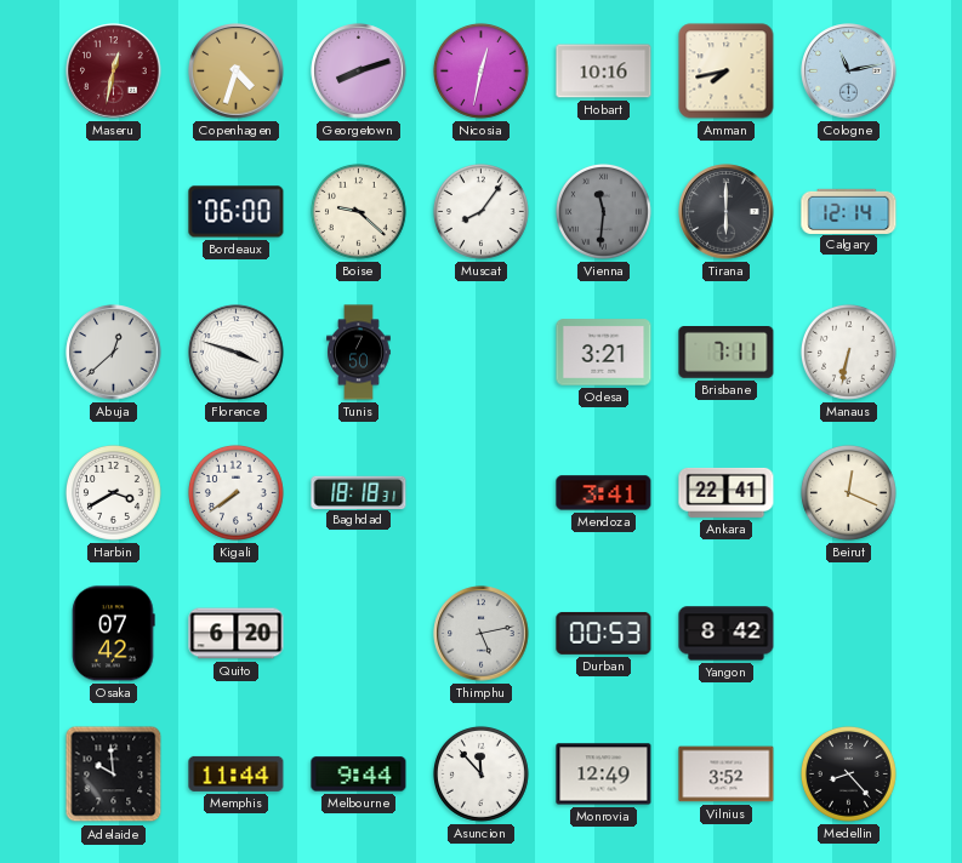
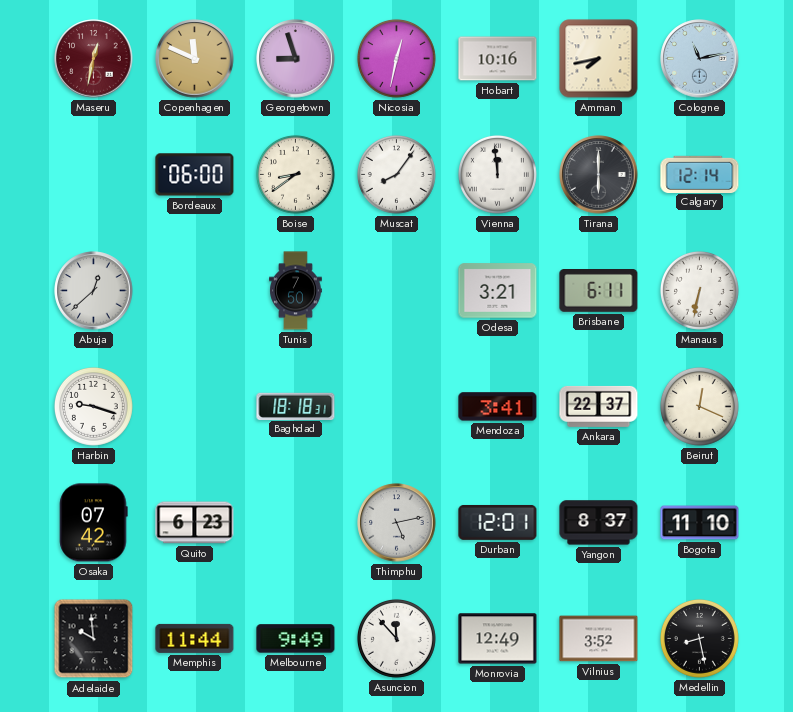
Copenhagen: 4:33 -> 11:49 (195, 59)
Georgetown: 8:12 -> 8:57 (296, 59)
Boise: 9:22 -> 8:39 (295, 174)
Vienna: 11:31 -> 11:59 (497, 174)
Vienna dial: grey -> white (497, 174)
Florence: 3:48 -> none (237, 353)
Brisbane: 7:11 -> 6:11 (599, 291)
Harbin: 3:40 -> 9:18 (93, 406)
Kigali: 7:39 -> none (235, 492)
Ankara: 22:41 -> 22:37 (599, 406)
Quito: 6:20 -> 6:23 (195, 523)
Durban: 00:53 -> 12:01 (498, 522)
Yangon: 8:42 -> 8:37 (599, 523)
Bogota: none -> 11:10 (700, 523)
Melbourne: 9:44 -> 9:49 (296, 639)
Medellin: 8:23 -> 8:28 (699, 638)
